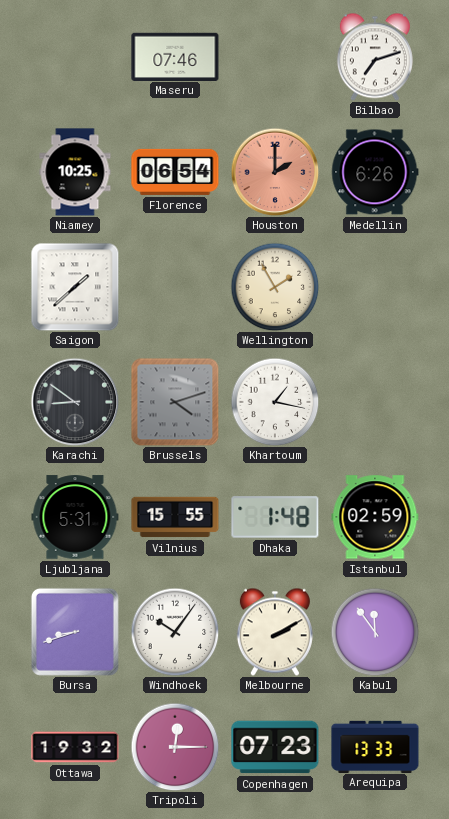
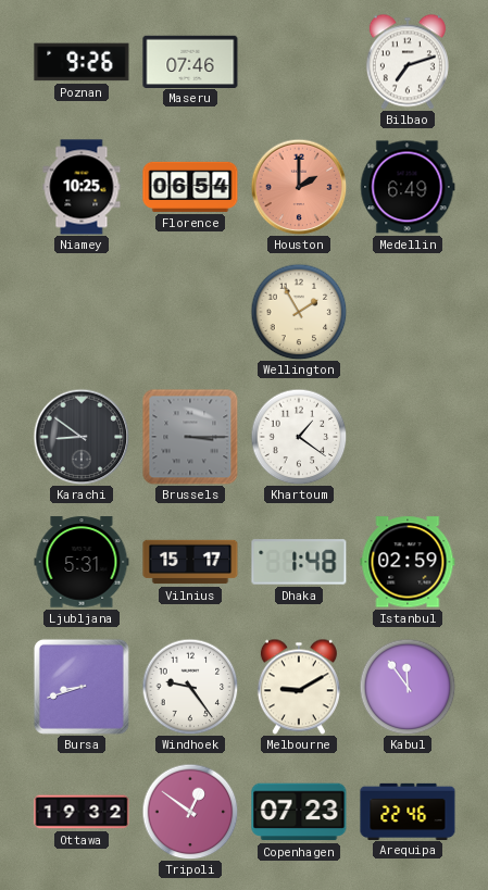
Poznan: none -> 9:26 (82, 62)
Medellin: 6:26 -> 6:49 (408, 187)
Saigon: 1:38 -> none (75, 287)
Brussels: 4:12 -> 3:15 (190, 437)
Khartoum: 1:17 -> 1:21 (299, 437)
Vilnius: 15:55 -> 15:17 (190, 562)
Windhoek: 10:06 -> 9:24 (190, 687)
Melbourne: 2:10 -> 9:10 (299, 687)
Tripoli: 12:15 -> 12:51 (190, 812)
Arequipa: 13:33 -> 22:46 (408, 811)
